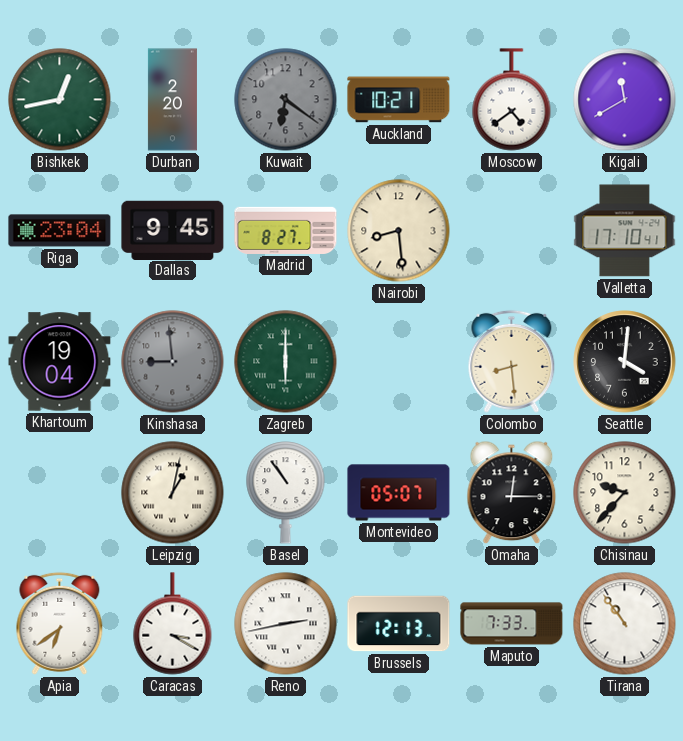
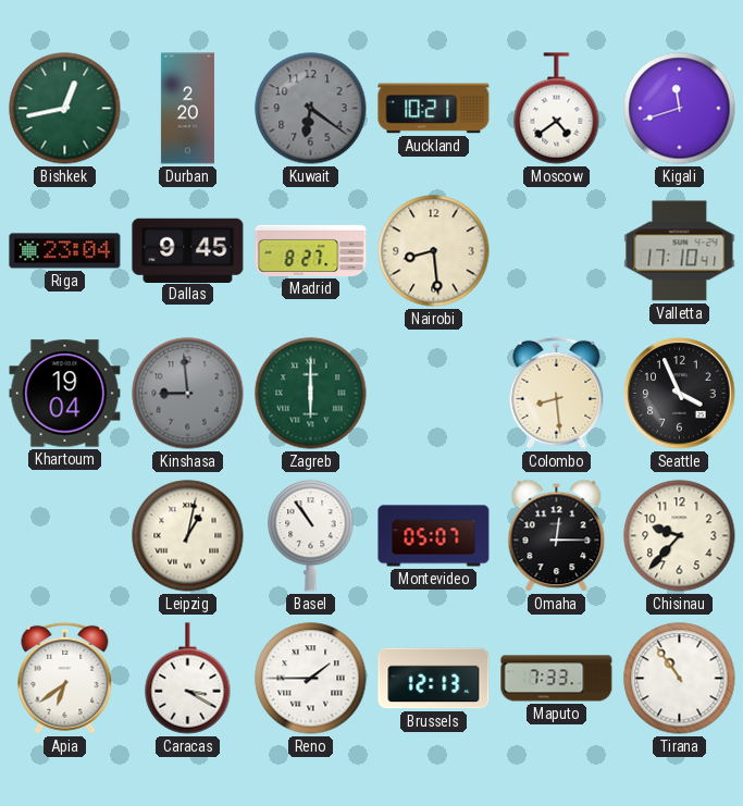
Kigali: 11:40 -> 11:42 (680, 109)
Seattle: 4:01 -> 3:56 (680, 394)
Reno: 2:43 -> 1:45 (311, 679)
